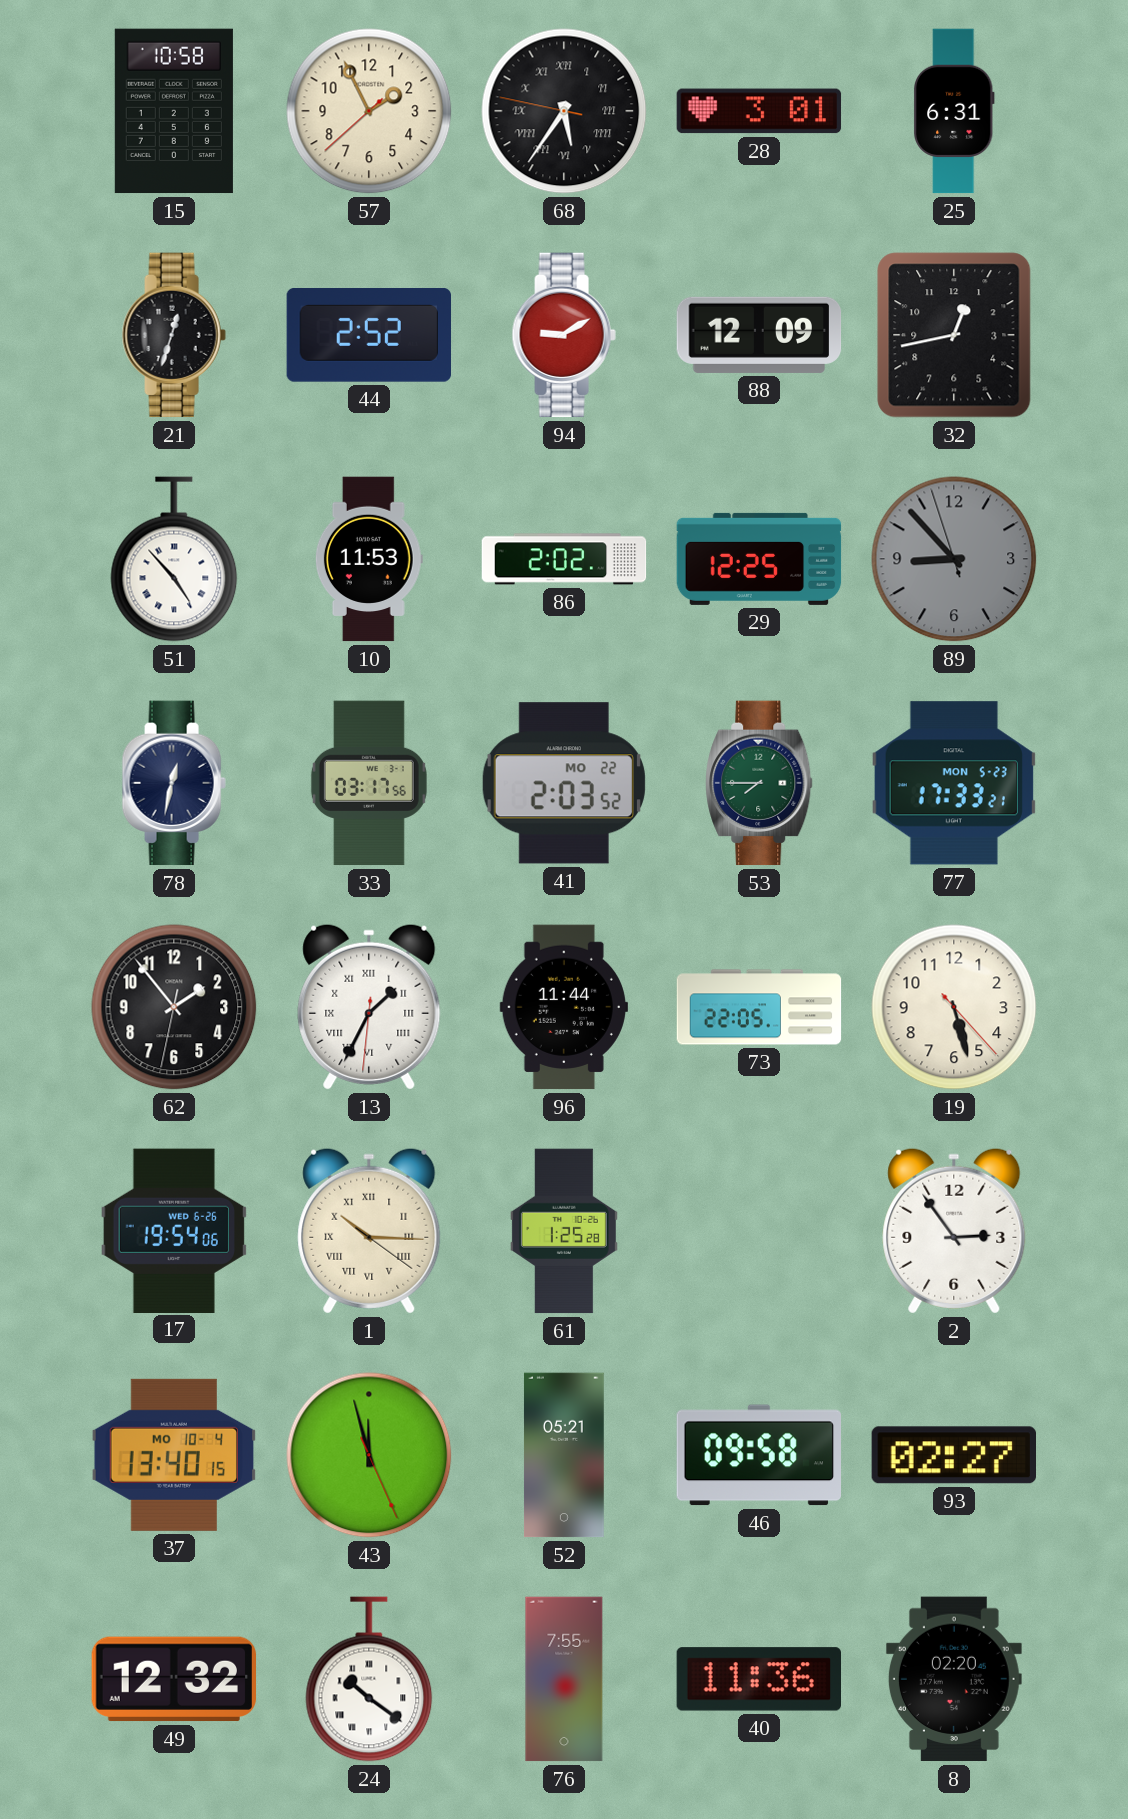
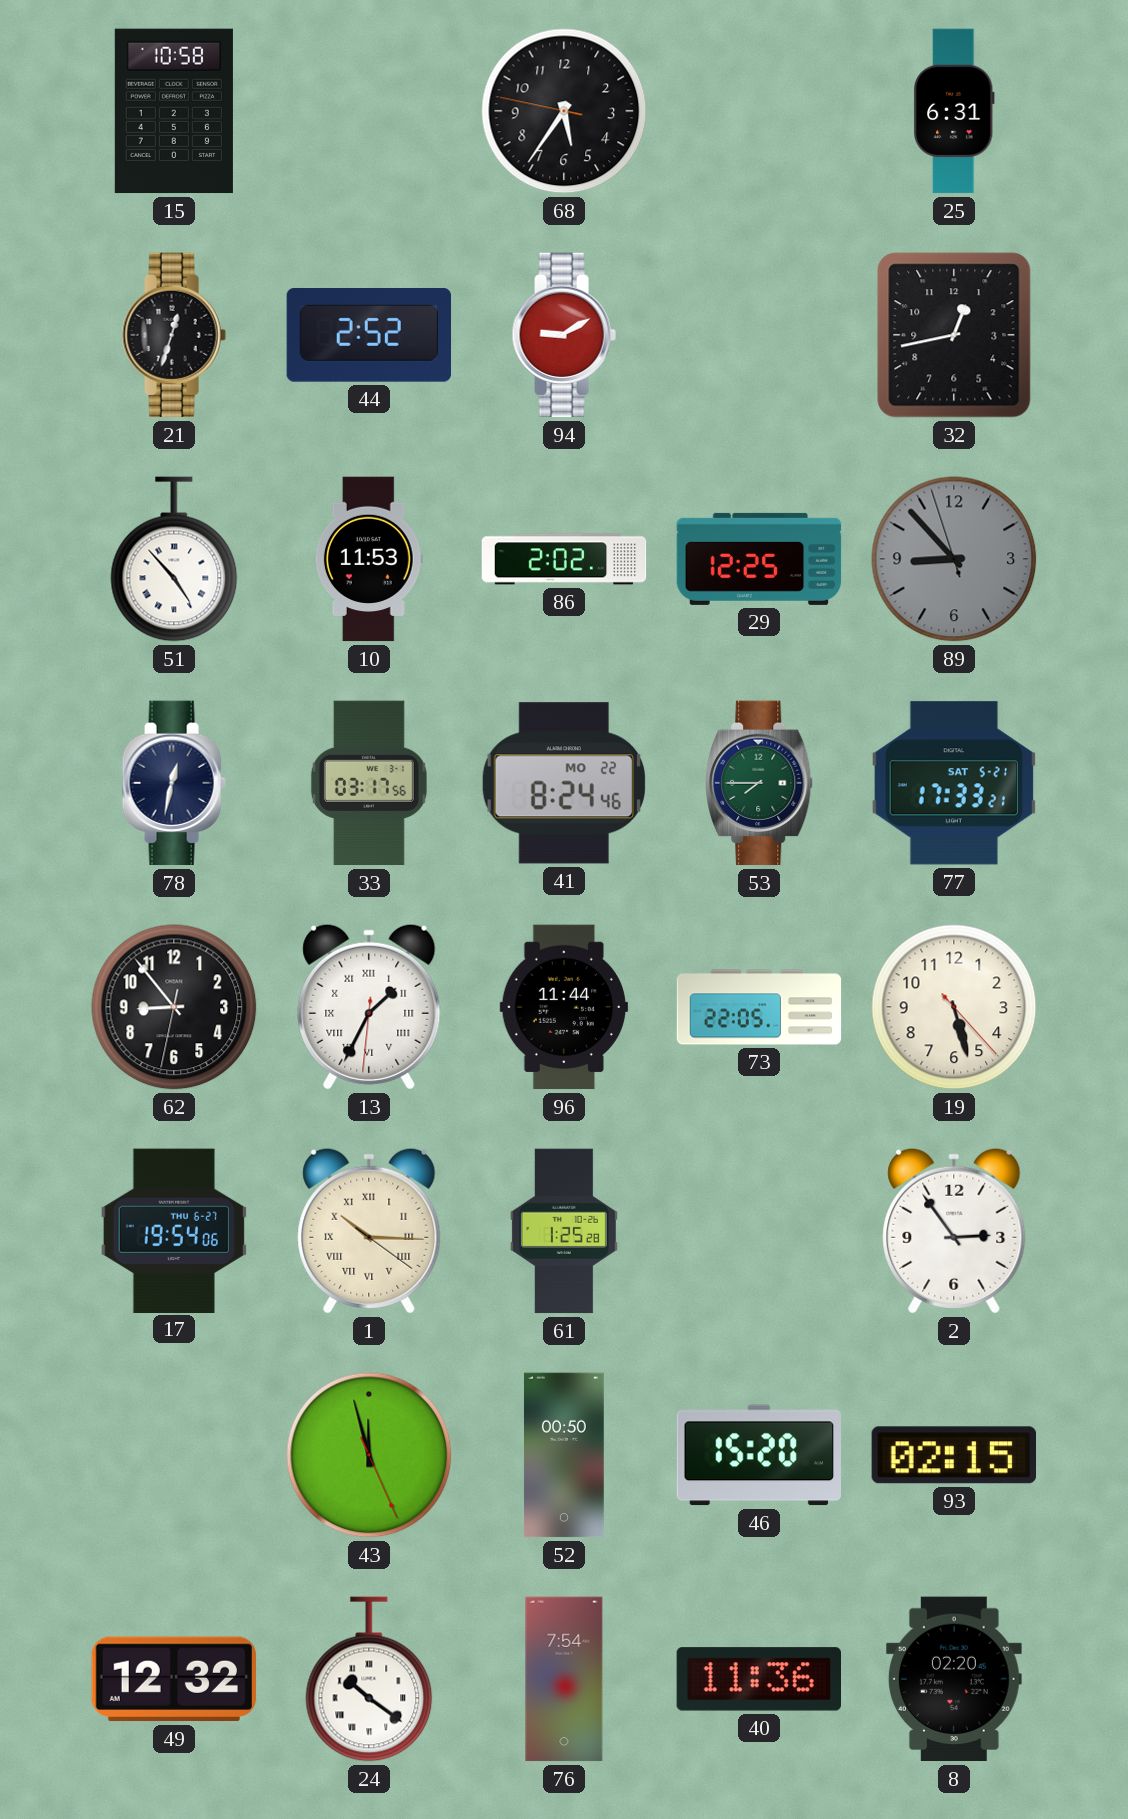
57: 1:55 -> none (369, 111)
68 numerals: Roman -> Arabic (564, 111)
28: 3:01 -> none (759, 111)
88: 12:09 -> none (759, 335)
41: 2:03 -> 8:24 (564, 783)
77 date: MON 5-23 -> SAT 5-21 (953, 783)
62: 1:53 -> 8:53 (174, 1007)
17 date: WED 6-26 -> THU 6-27 (173, 1230)
37: 13:40 -> none (173, 1455)
52: 05:21 -> 00:50 (564, 1455)
46: 09:58 -> 15:20 (758, 1455)
93: 02:27 -> 02:15 (953, 1455)
76: 7:55 -> 7:54 (564, 1679)
